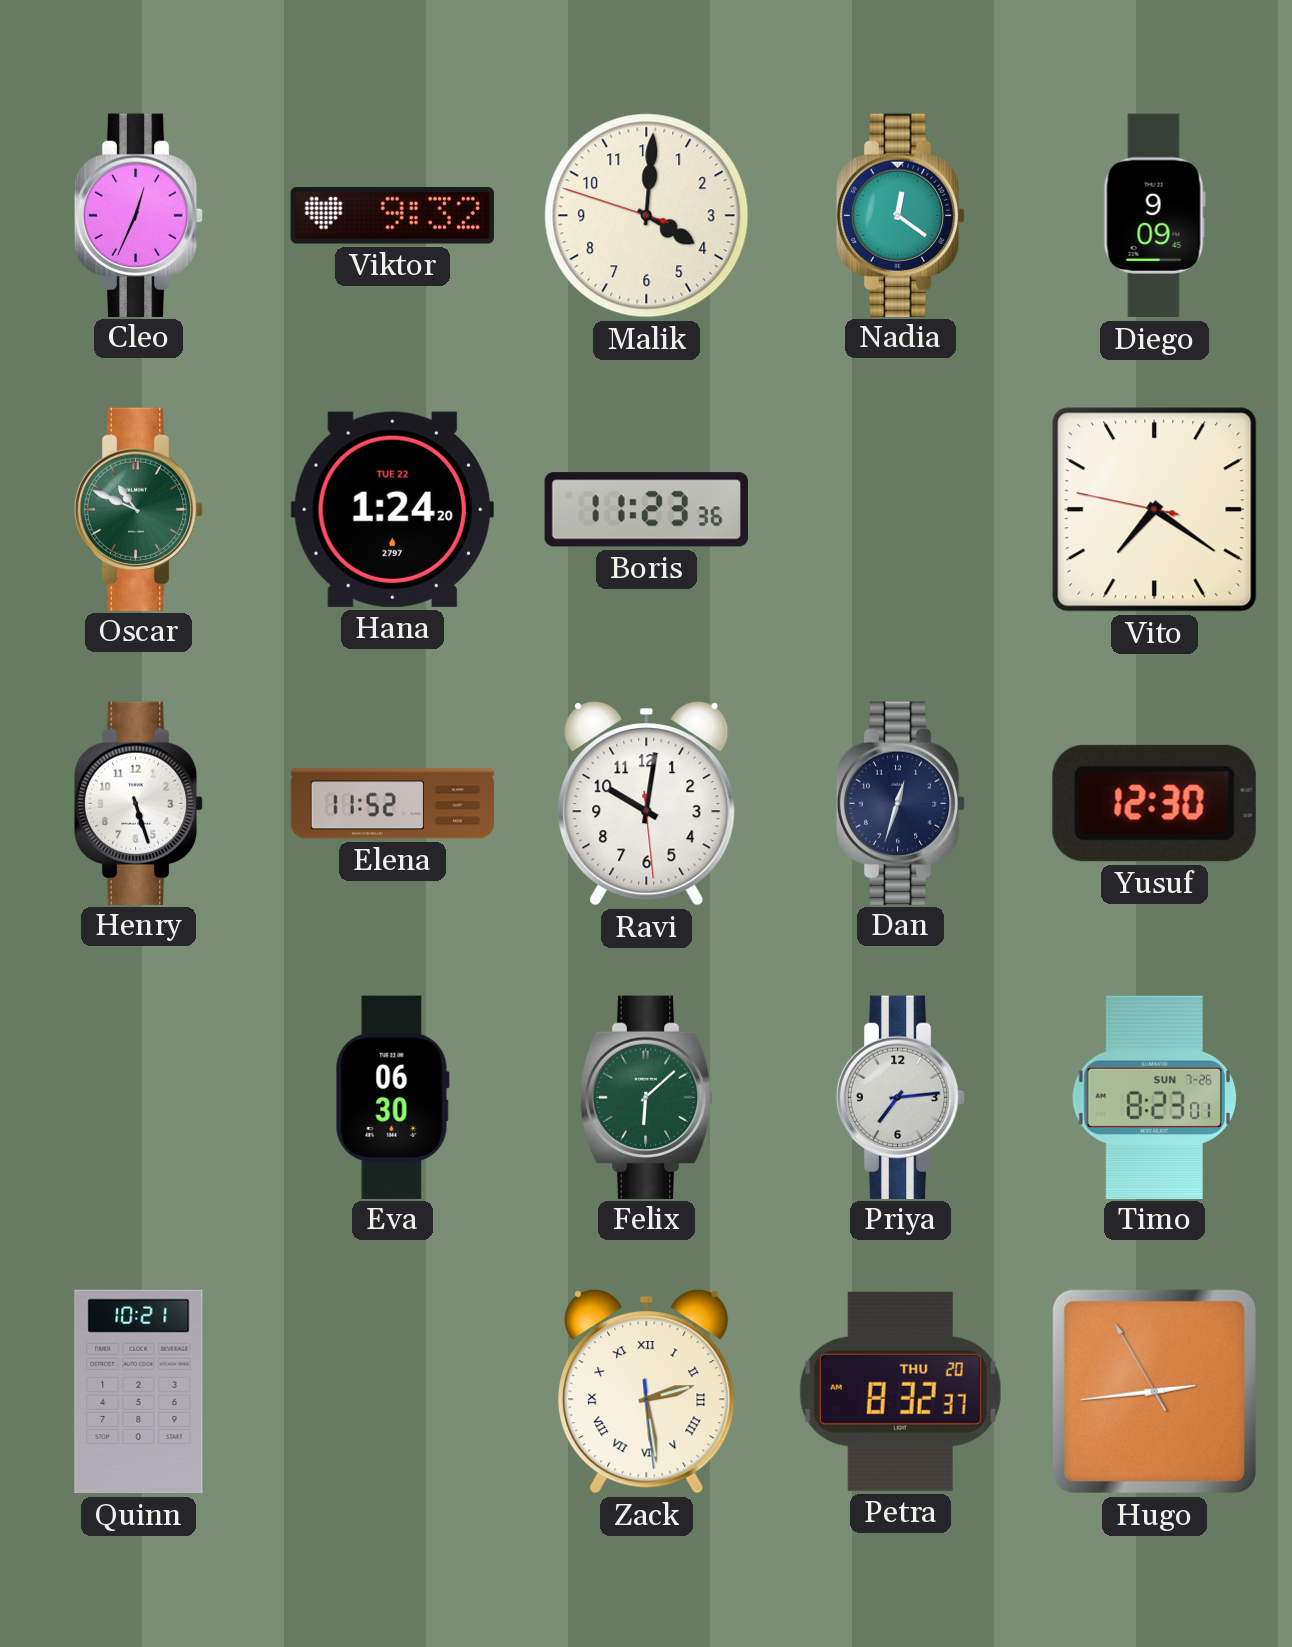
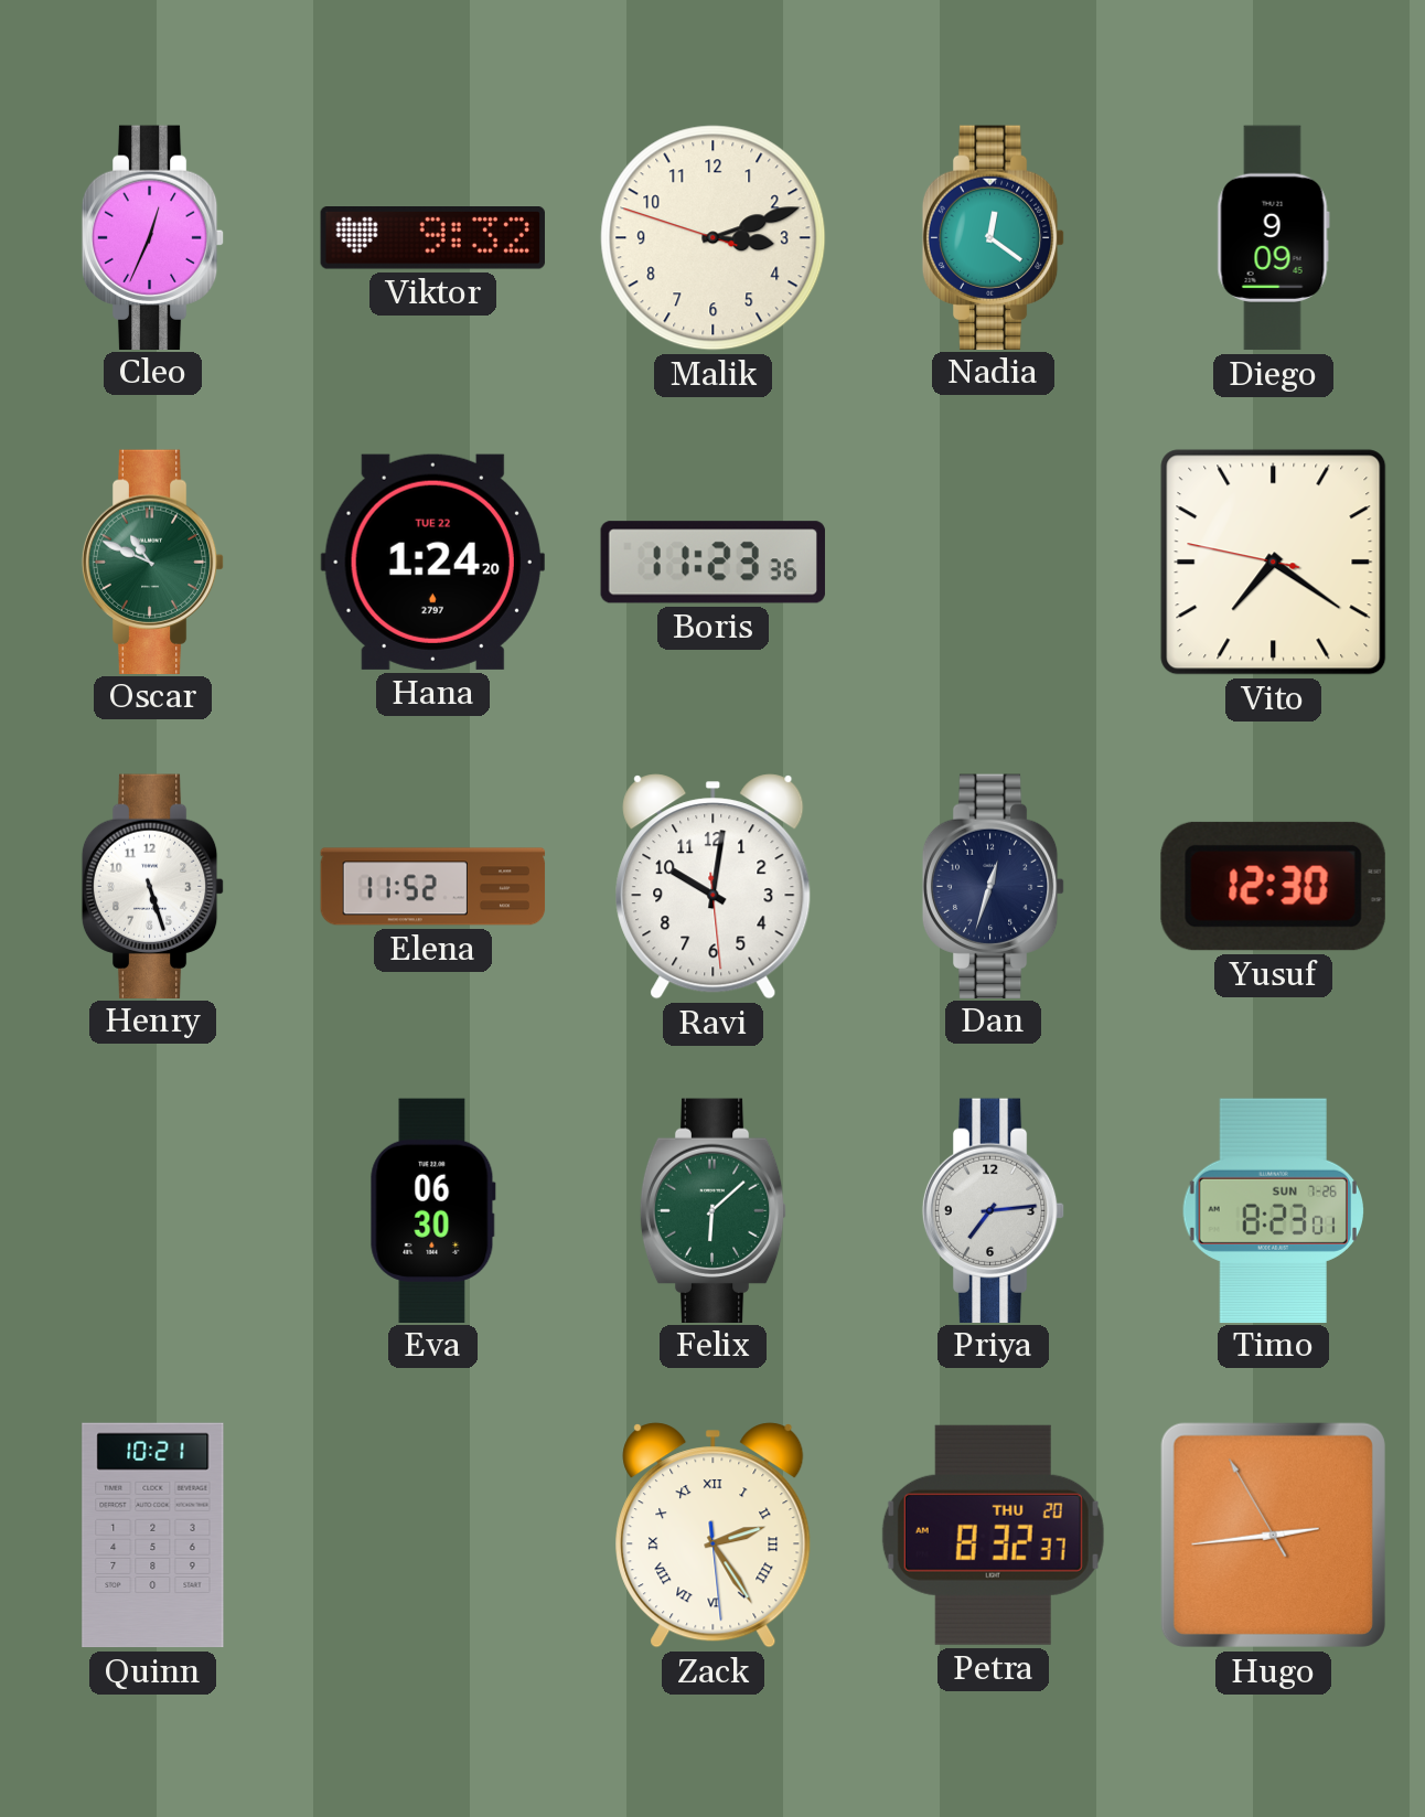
Malik: 4:00 -> 3:11 (714, 238)
Zack: 2:28 -> 2:24 (714, 1536)
